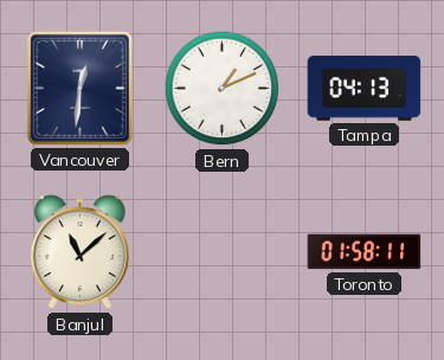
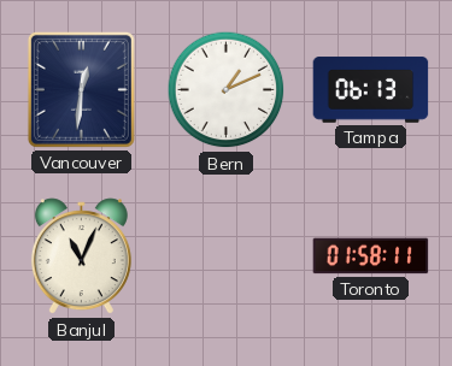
Tampa: 04:13 -> 06:13 (371, 90)
Banjul: 11:08 -> 11:04 (81, 256)
